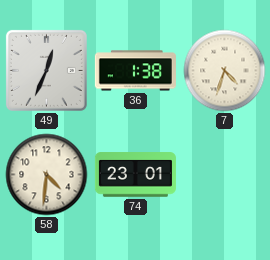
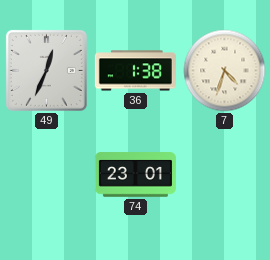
58: 4:31 -> none (47, 175)
